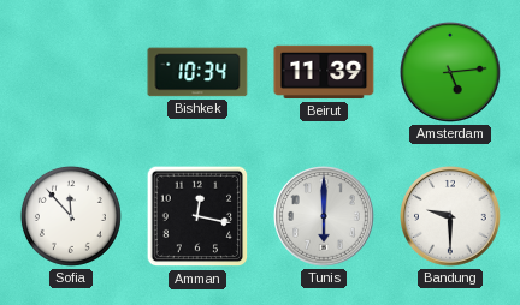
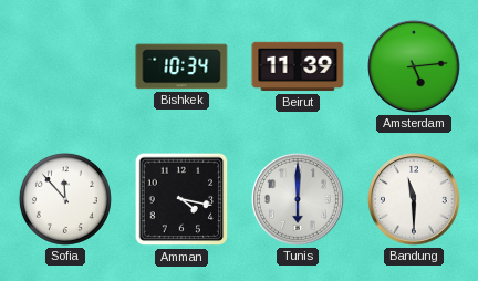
Amman: 12:17 -> 4:17 (181, 199)
Bandung: 9:30 -> 11:30 (415, 200)
